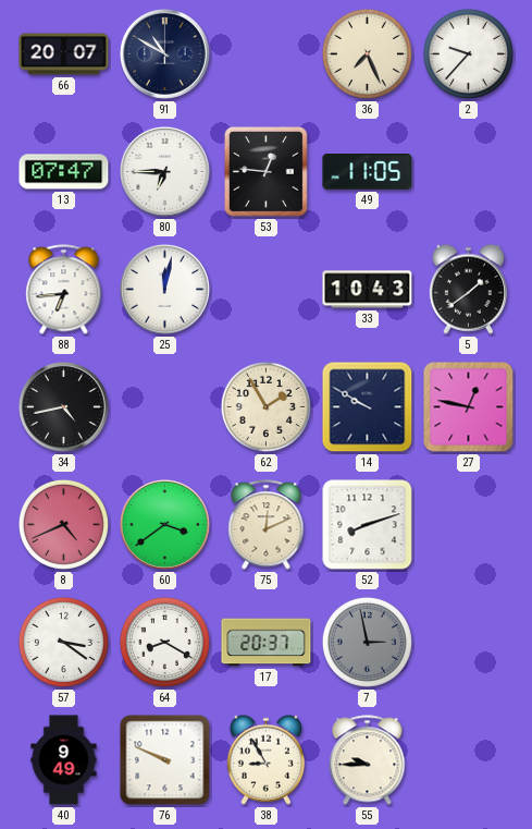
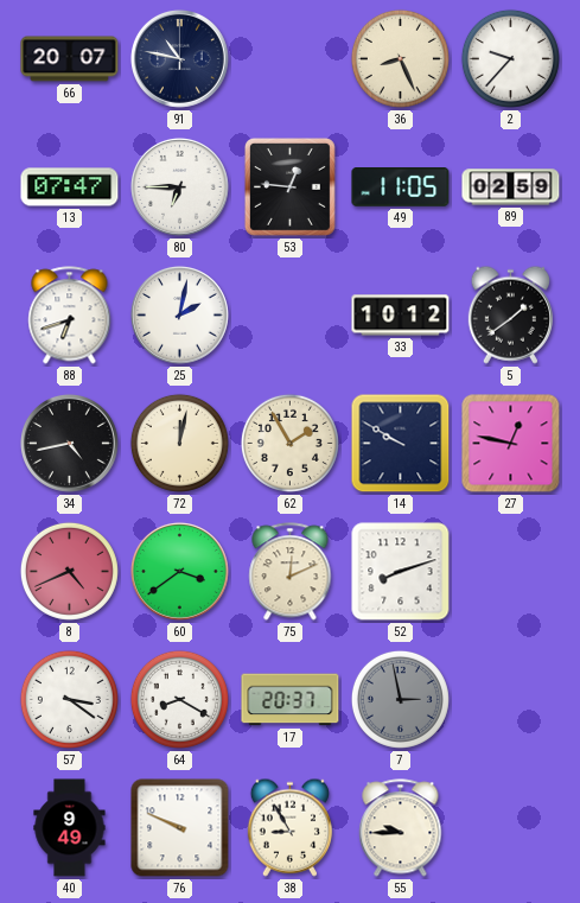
91: 10:50 -> 10:47 (179, 59)
36: 7:26 -> 8:26 (400, 58)
89: none -> 02:59 (511, 187)
88: 6:44 -> 6:42 (70, 316)
25: 12:02 -> 2:02 (179, 316)
33: 10:43 -> 10:12 (401, 316)
72: none -> 12:02 (179, 443)
